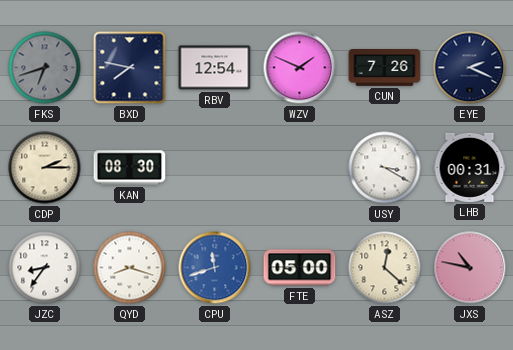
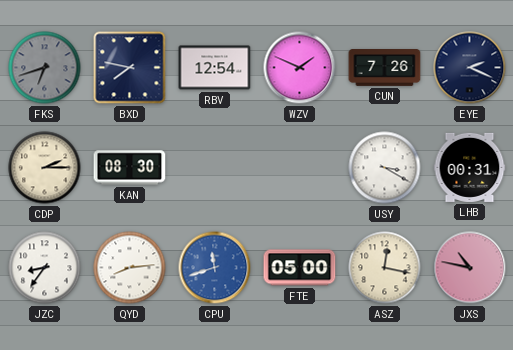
QYD: 8:18 -> 8:14 (130, 268)
ASZ: 12:22 -> 12:17 (385, 268)
